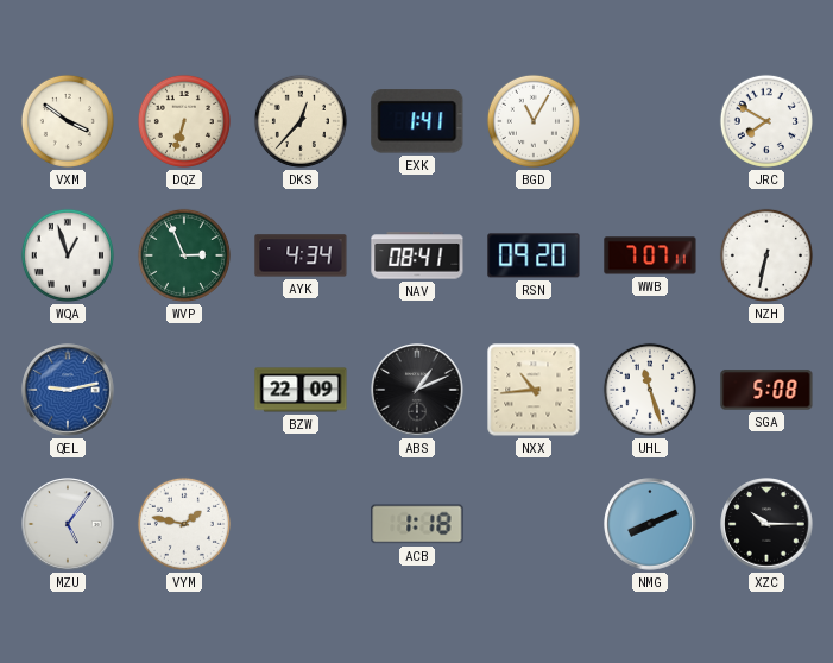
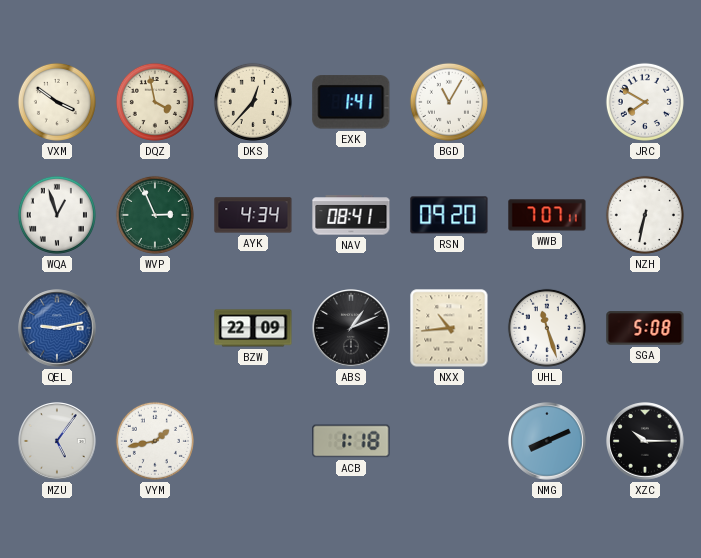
DQZ: 6:33 -> 3:58 (155, 102)
VYM: 1:47 -> 1:43 (155, 441)
